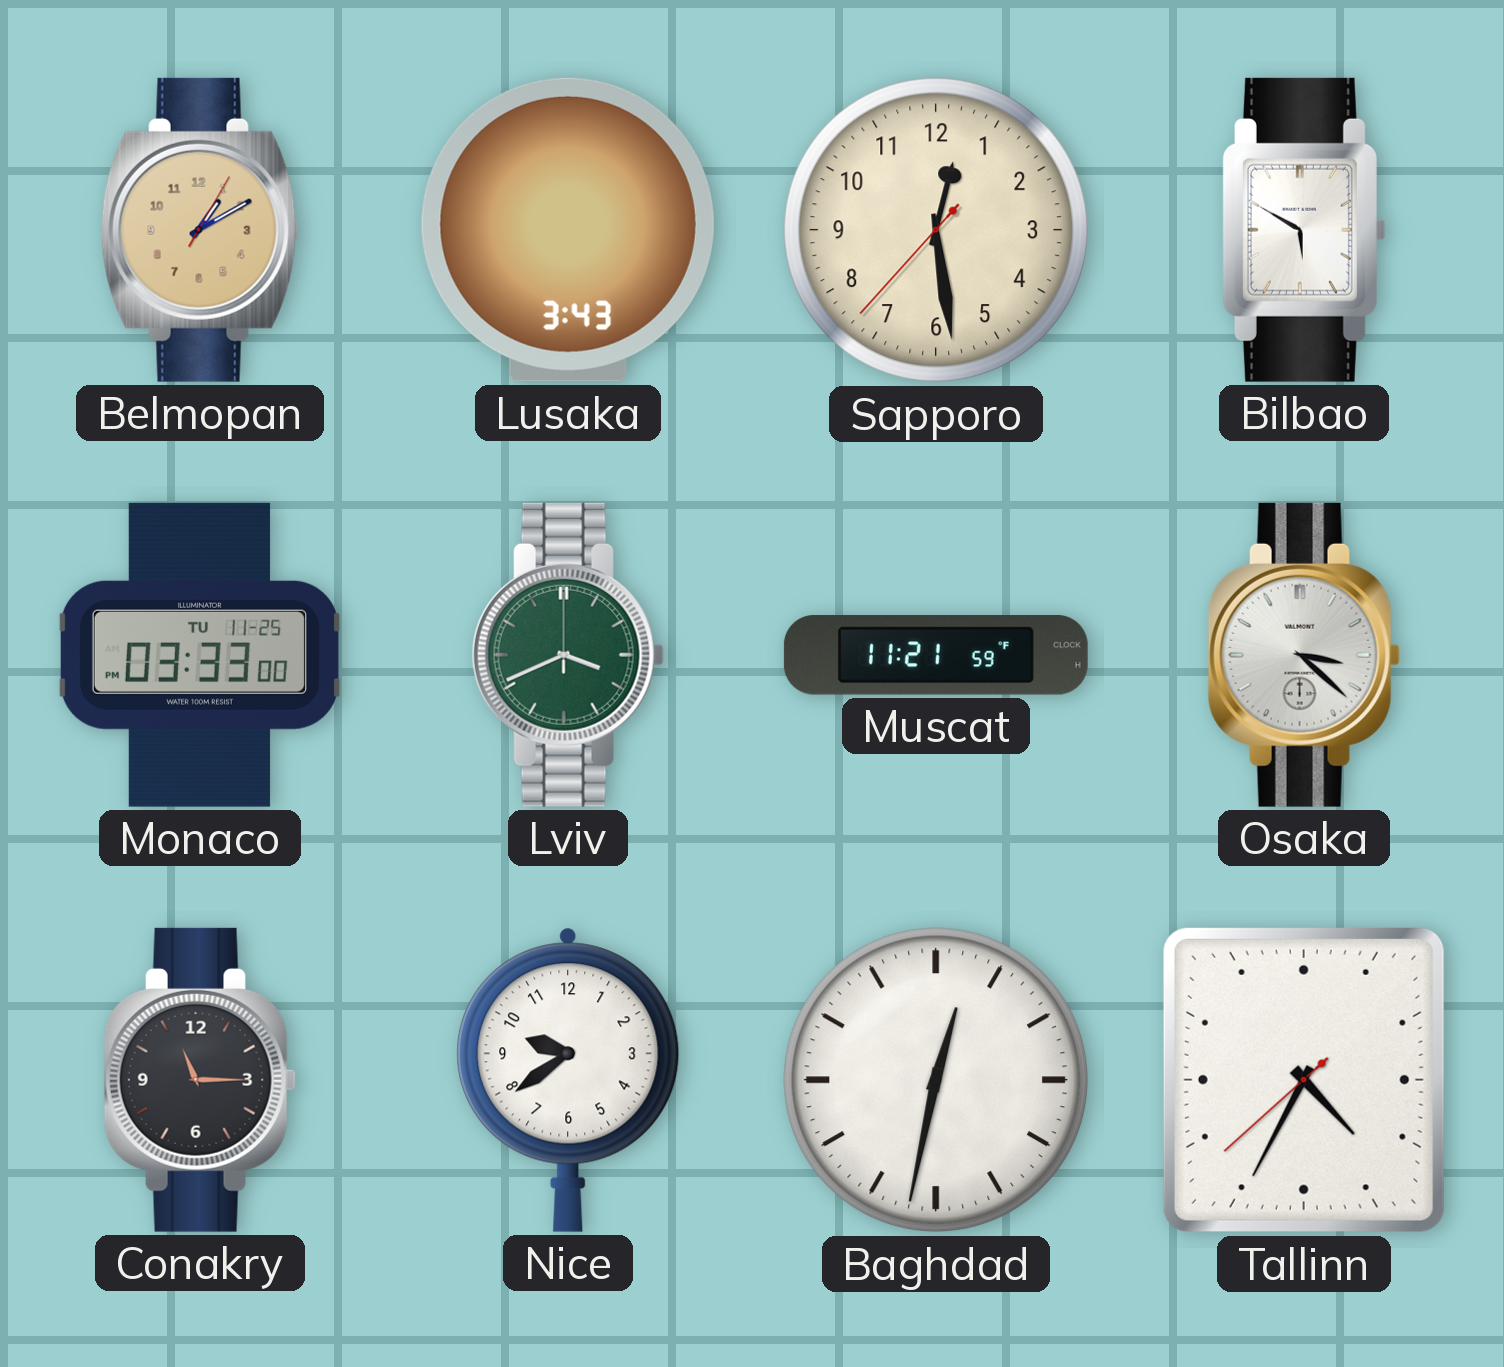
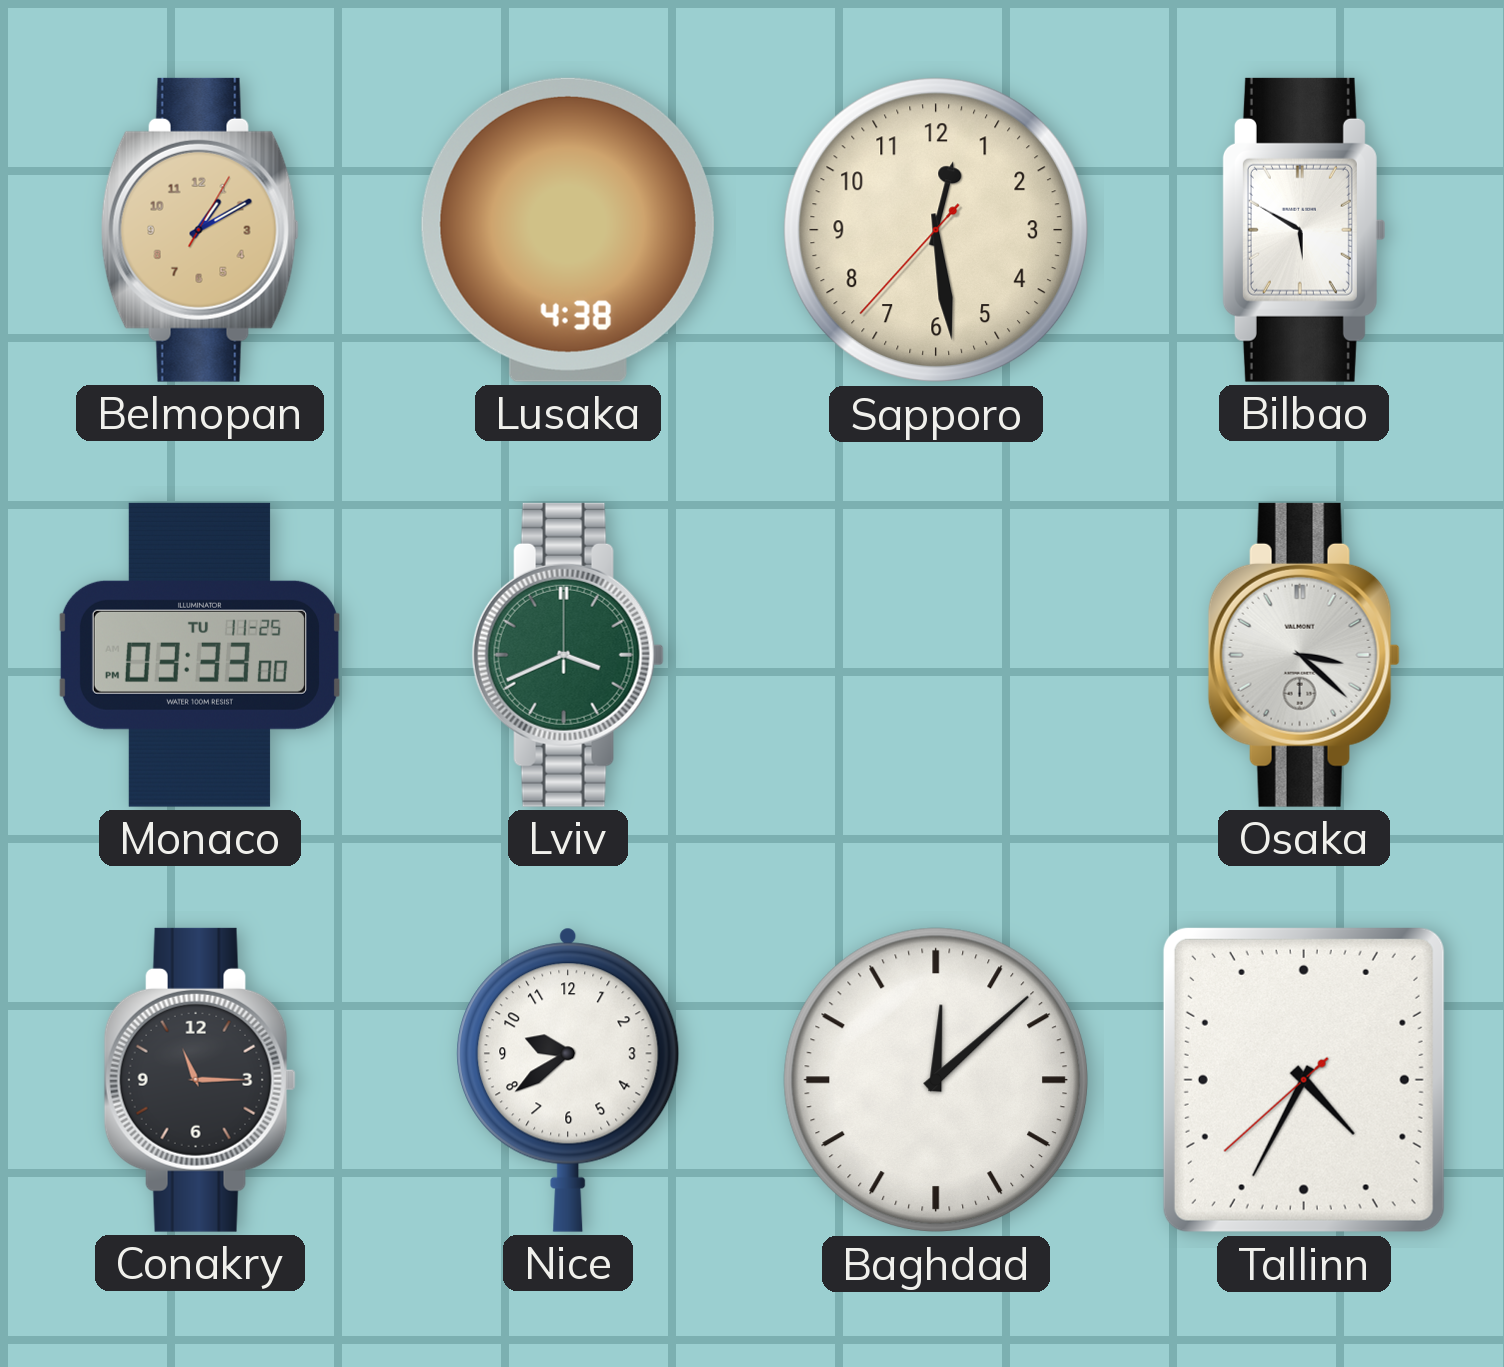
Lusaka: 3:43 -> 4:38 (568, 230)
Muscat: 11:21 -> none (936, 655)
Baghdad: 12:32 -> 12:08 (936, 1080)
